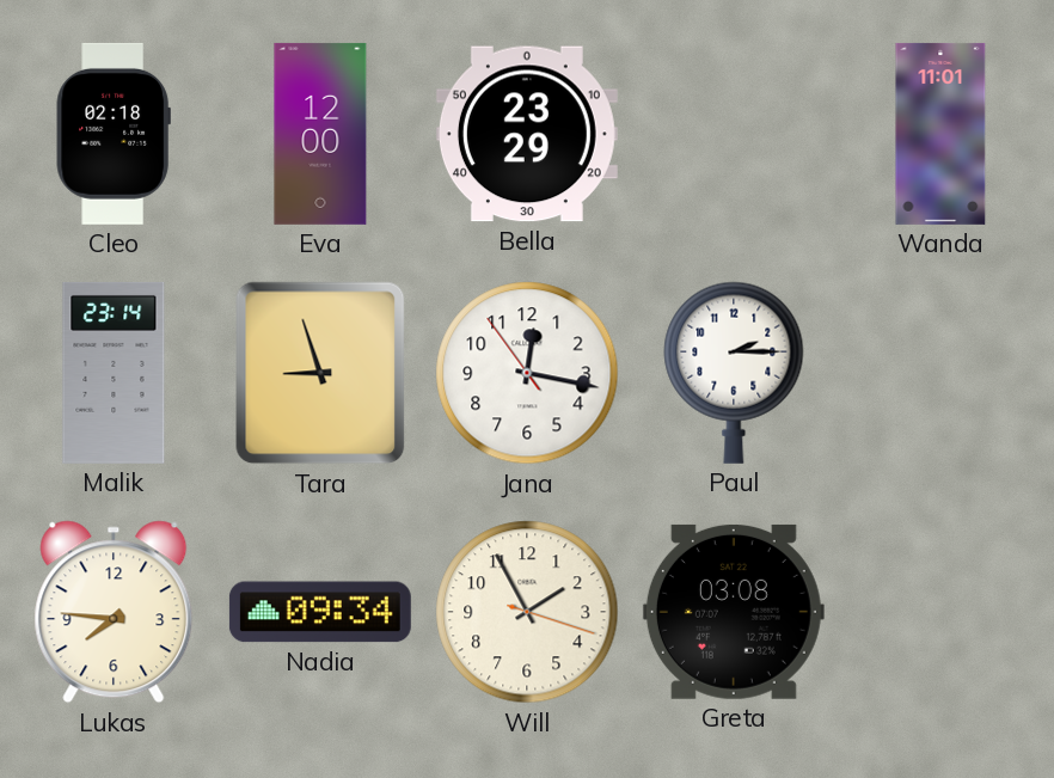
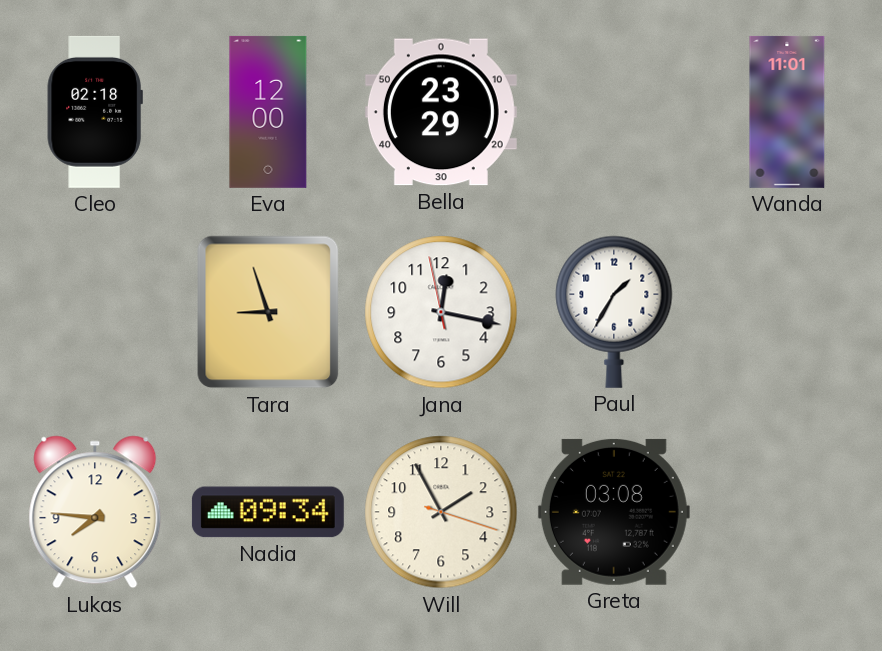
Malik: 23:14 -> none (114, 373)
Jana: 12:16:54 -> 12:16:58 (441, 312)
Paul: 2:15 -> 1:35 (614, 312)
